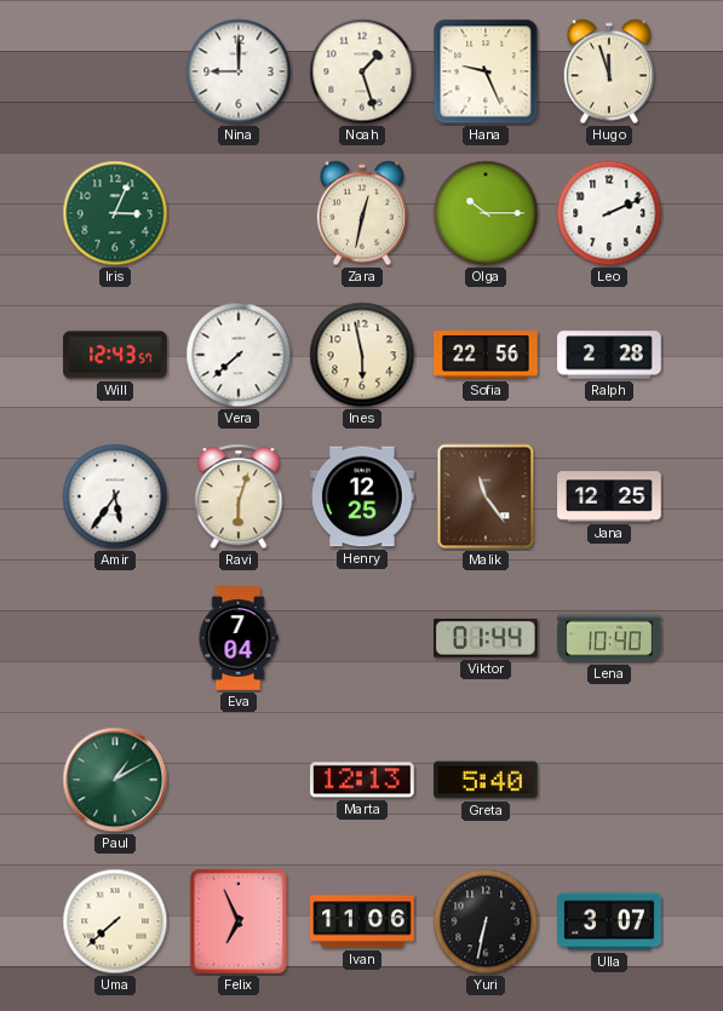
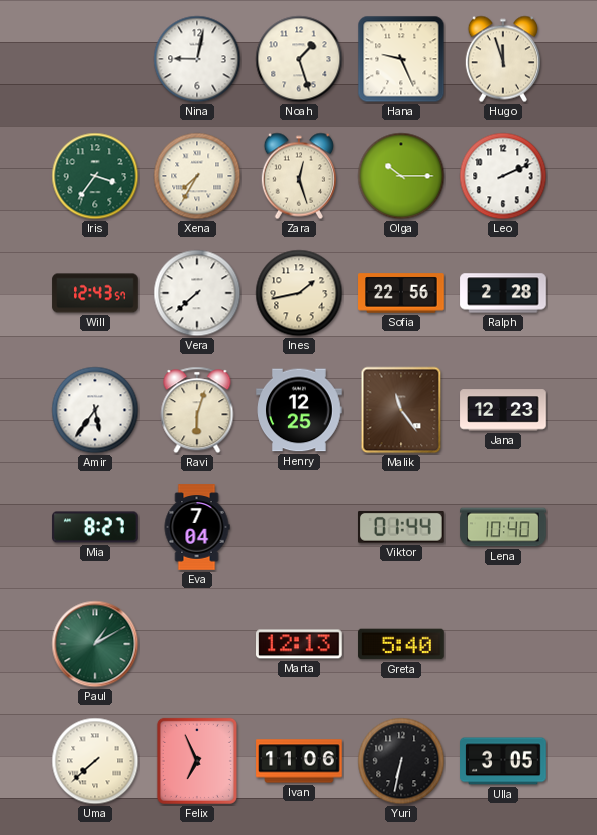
Nina: 9:00 -> 9:02 (197, 59)
Iris: 3:04 -> 3:36 (95, 176)
Xena: none -> 7:35 (197, 176)
Zara: 12:32 -> 12:27 (299, 176)
Ines: 5:58 -> 1:43 (299, 293)
Jana: 12:25 -> 12:23 (503, 410)
Mia: none -> 8:27 (95, 527)
Ulla: 3:07 -> 3:05 (503, 761)
